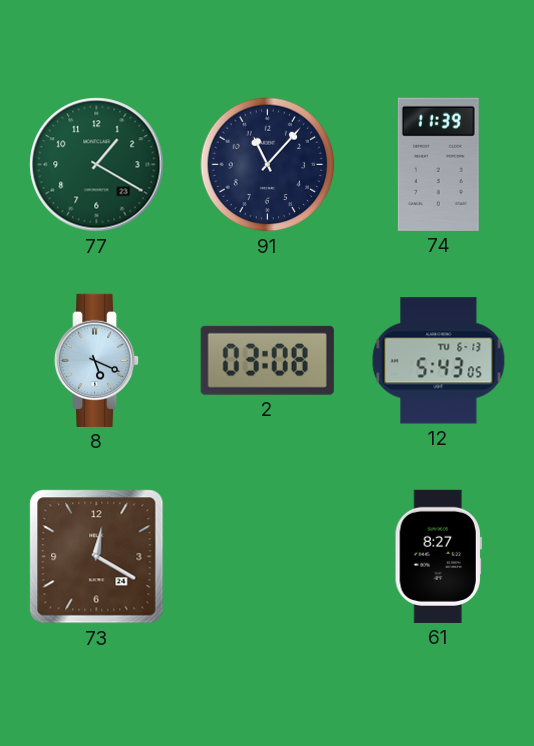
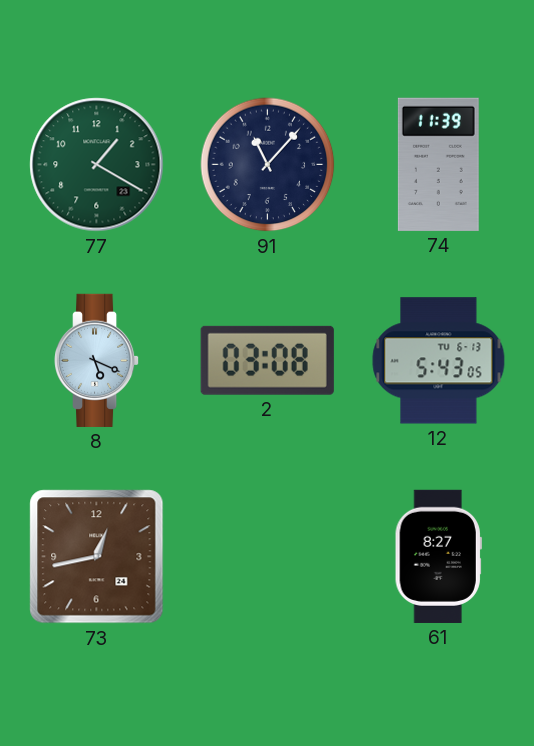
73: 12:20 -> 12:43 (97, 557)
